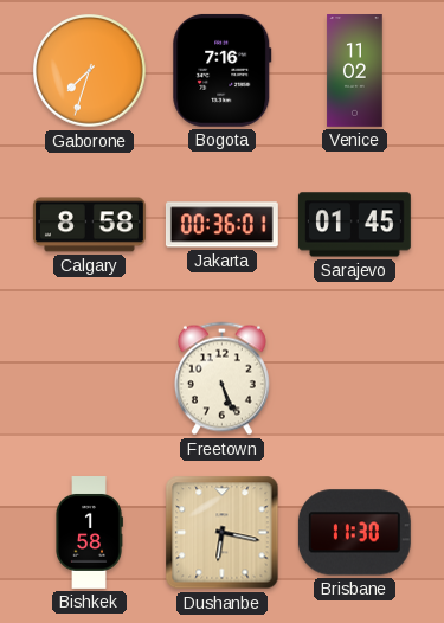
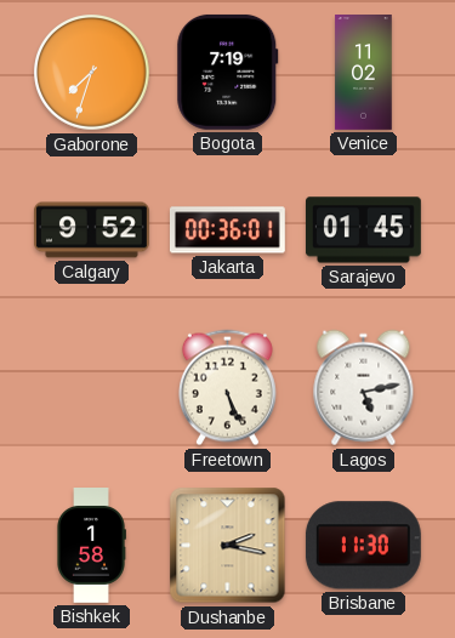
Bogota: 7:16 -> 7:19 (228, 72)
Calgary: 8:58 -> 9:52 (92, 230)
Lagos: none -> 5:13 (364, 388)
Dushanbe: 6:17 -> 2:17 (228, 546)
